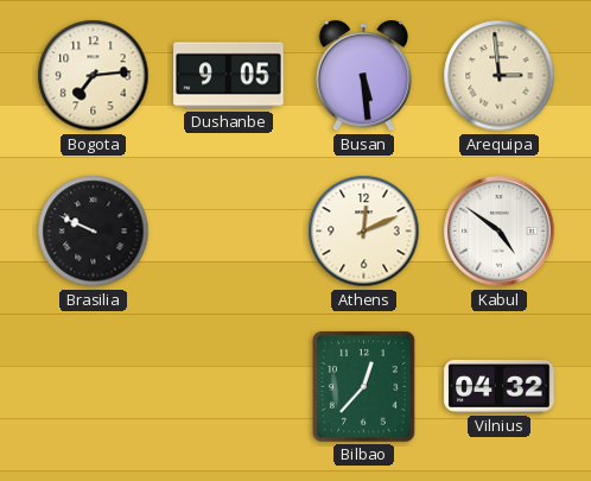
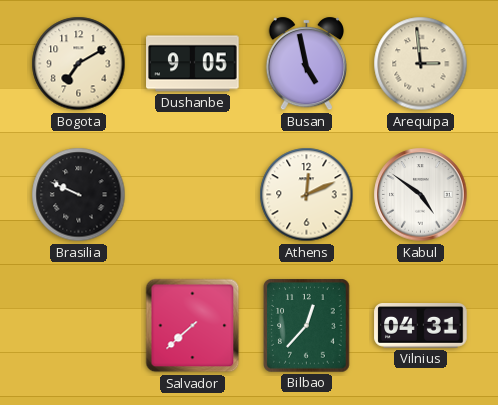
Bogota: 7:14 -> 7:10 (79, 64)
Busan: 5:29 -> 4:58 (306, 64)
Salvador: none -> 7:38 (193, 326)
Vilnius: 04:32 -> 04:31 (421, 326)
